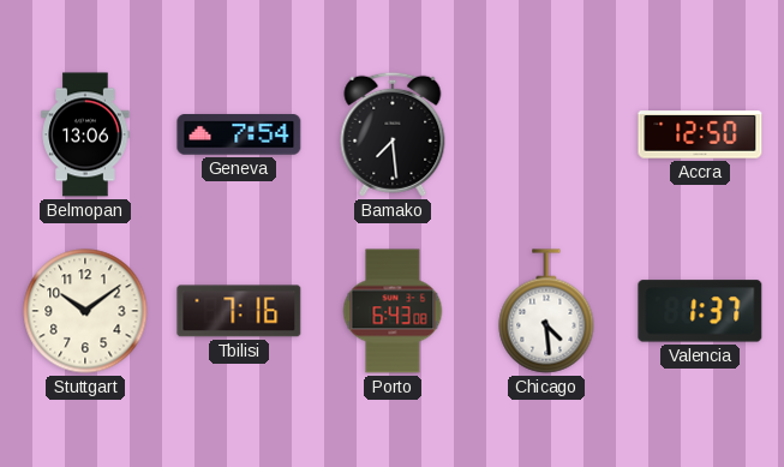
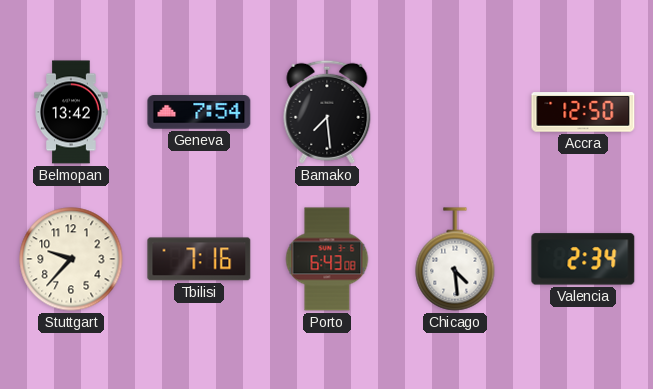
Belmopan: 13:06 -> 13:42 (71, 112)
Stuttgart: 10:09 -> 9:37 (71, 259)
Valencia: 1:37 -> 2:34 (583, 259)
